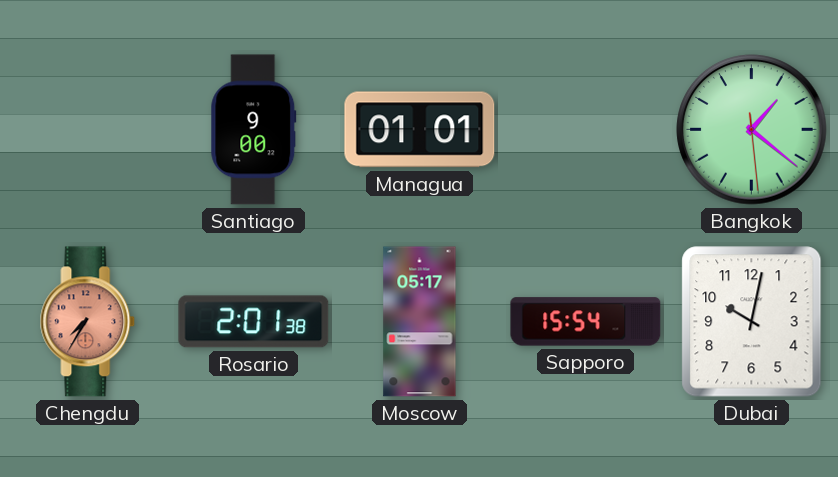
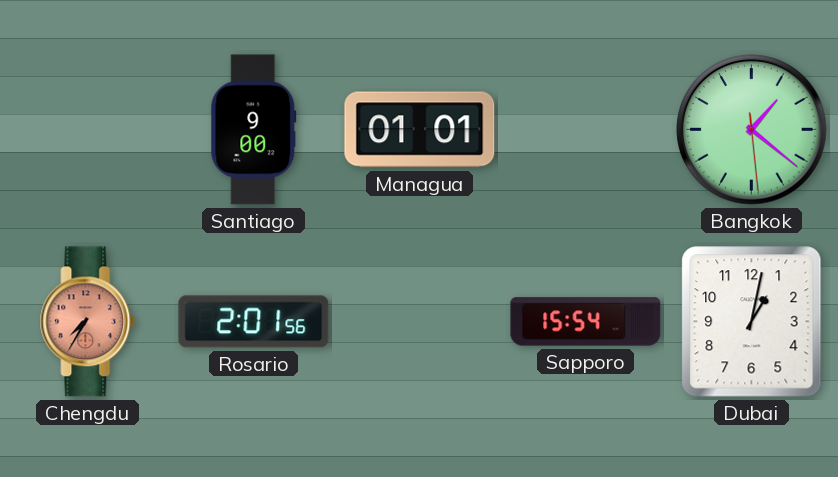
Rosario: 2:01:38 -> 2:01:56 (254, 322)
Moscow: 05:17 -> none (420, 322)
Dubai: 10:02 -> 1:02 (752, 322)
